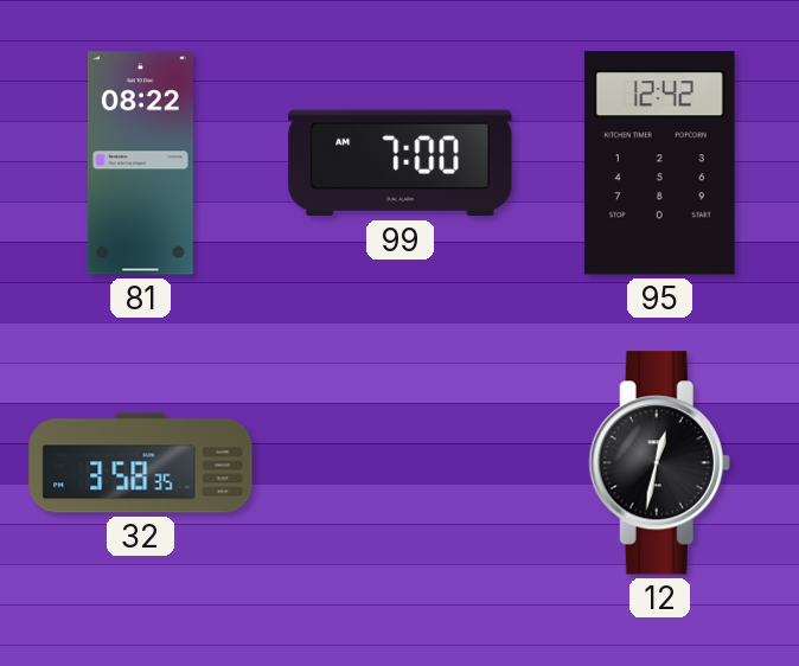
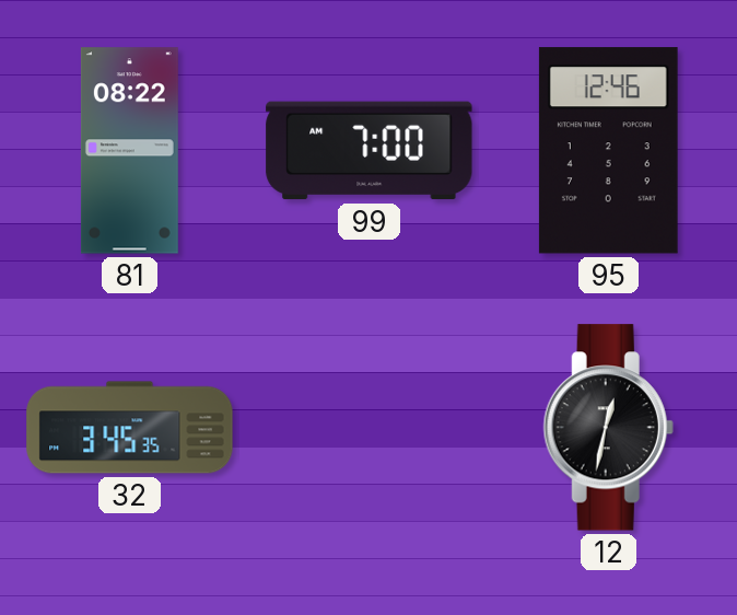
95: 12:42 -> 12:46 (608, 151)
32: 3:58 -> 3:45 (130, 428)
